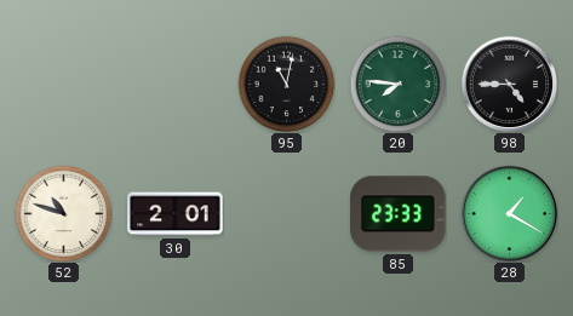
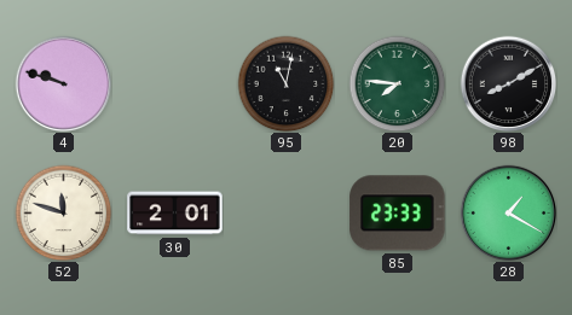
4: none -> 9:48 (63, 83)
98: 4:45 -> 8:10 (508, 83)
52: 10:48 -> 11:48 (63, 212)
